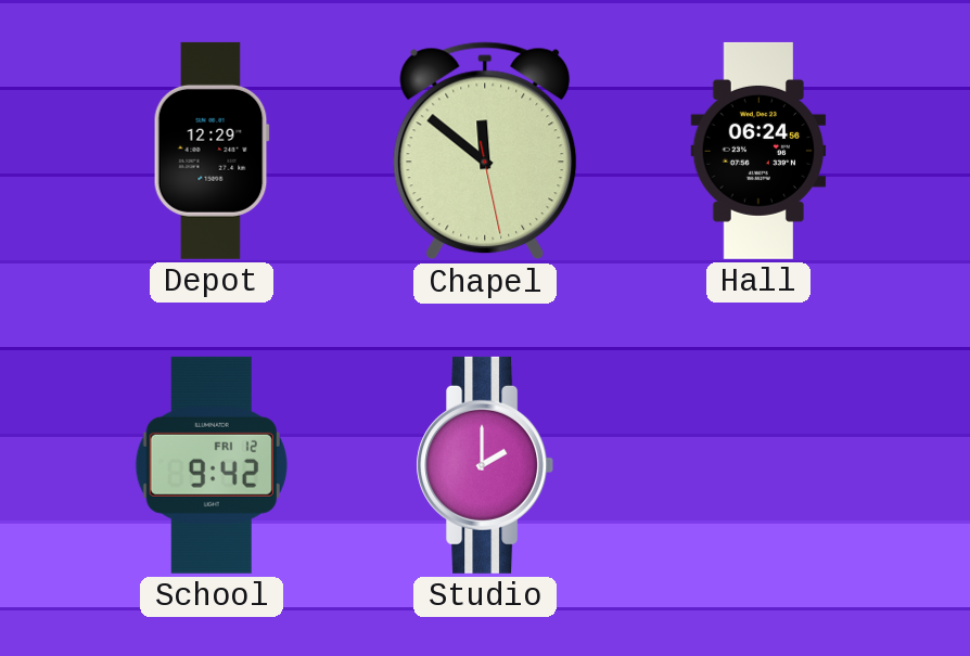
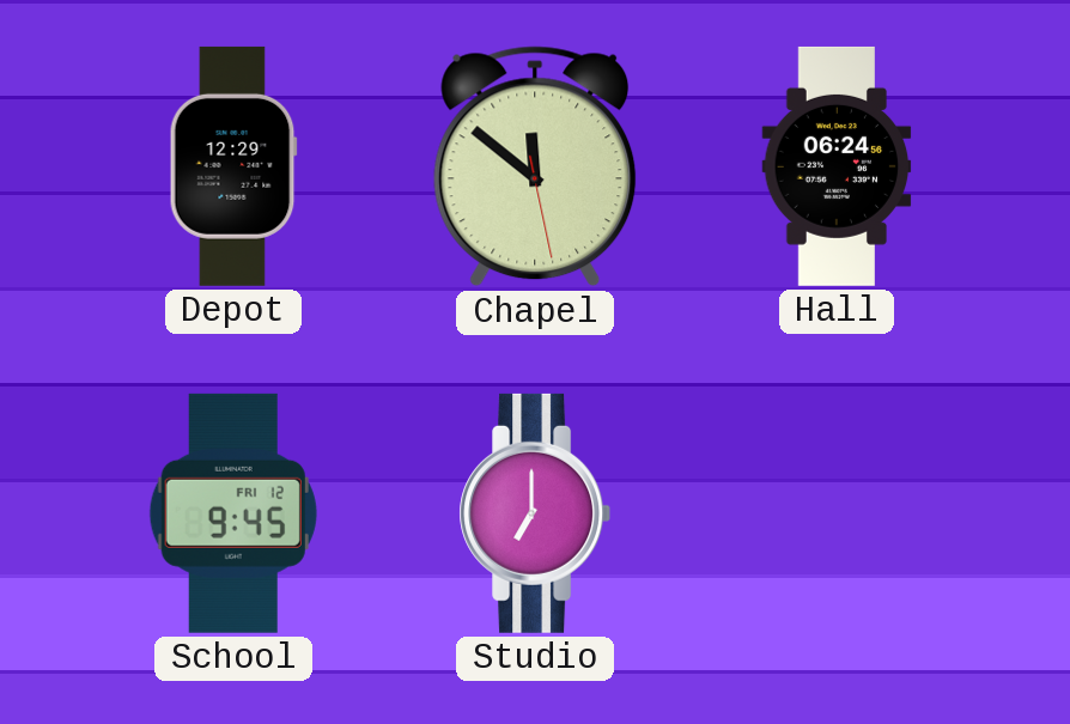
School: 9:42 -> 9:45 (233, 513)
Studio: 2:00 -> 7:00 (535, 513)
